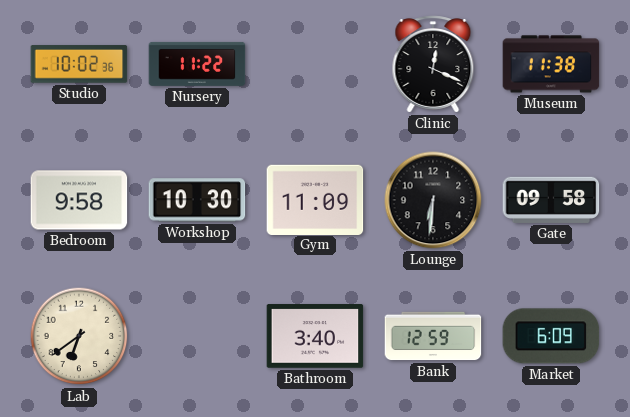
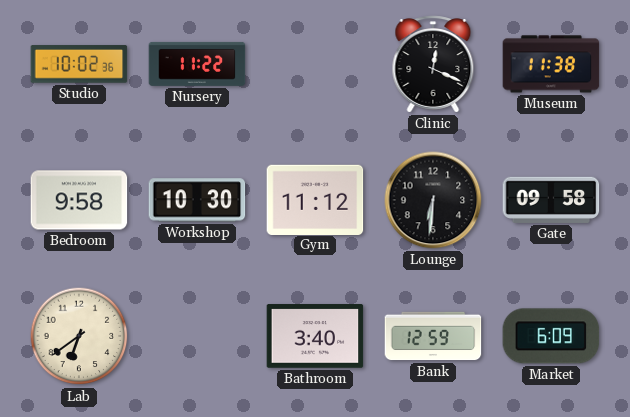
Gym: 11:09 -> 11:12 (315, 199)
